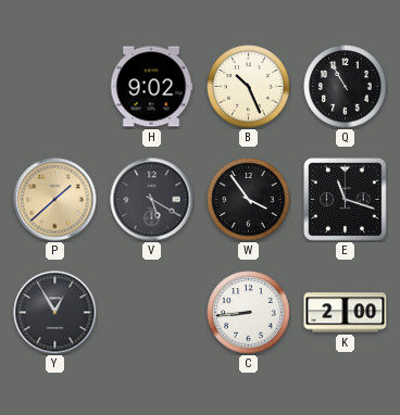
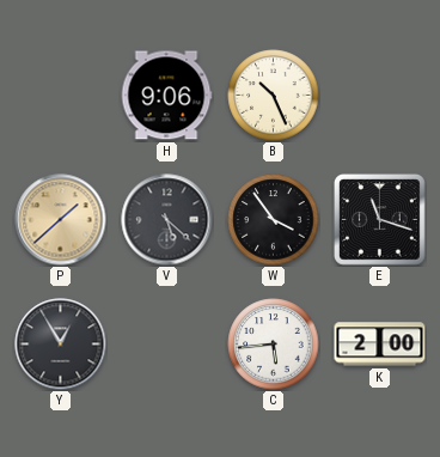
H: 9:02 -> 9:06 (166, 96)
Q: 10:55 -> none (346, 87)
V: 5:20 -> 5:22 (167, 220)
C: 8:44 -> 5:44 (274, 345)
